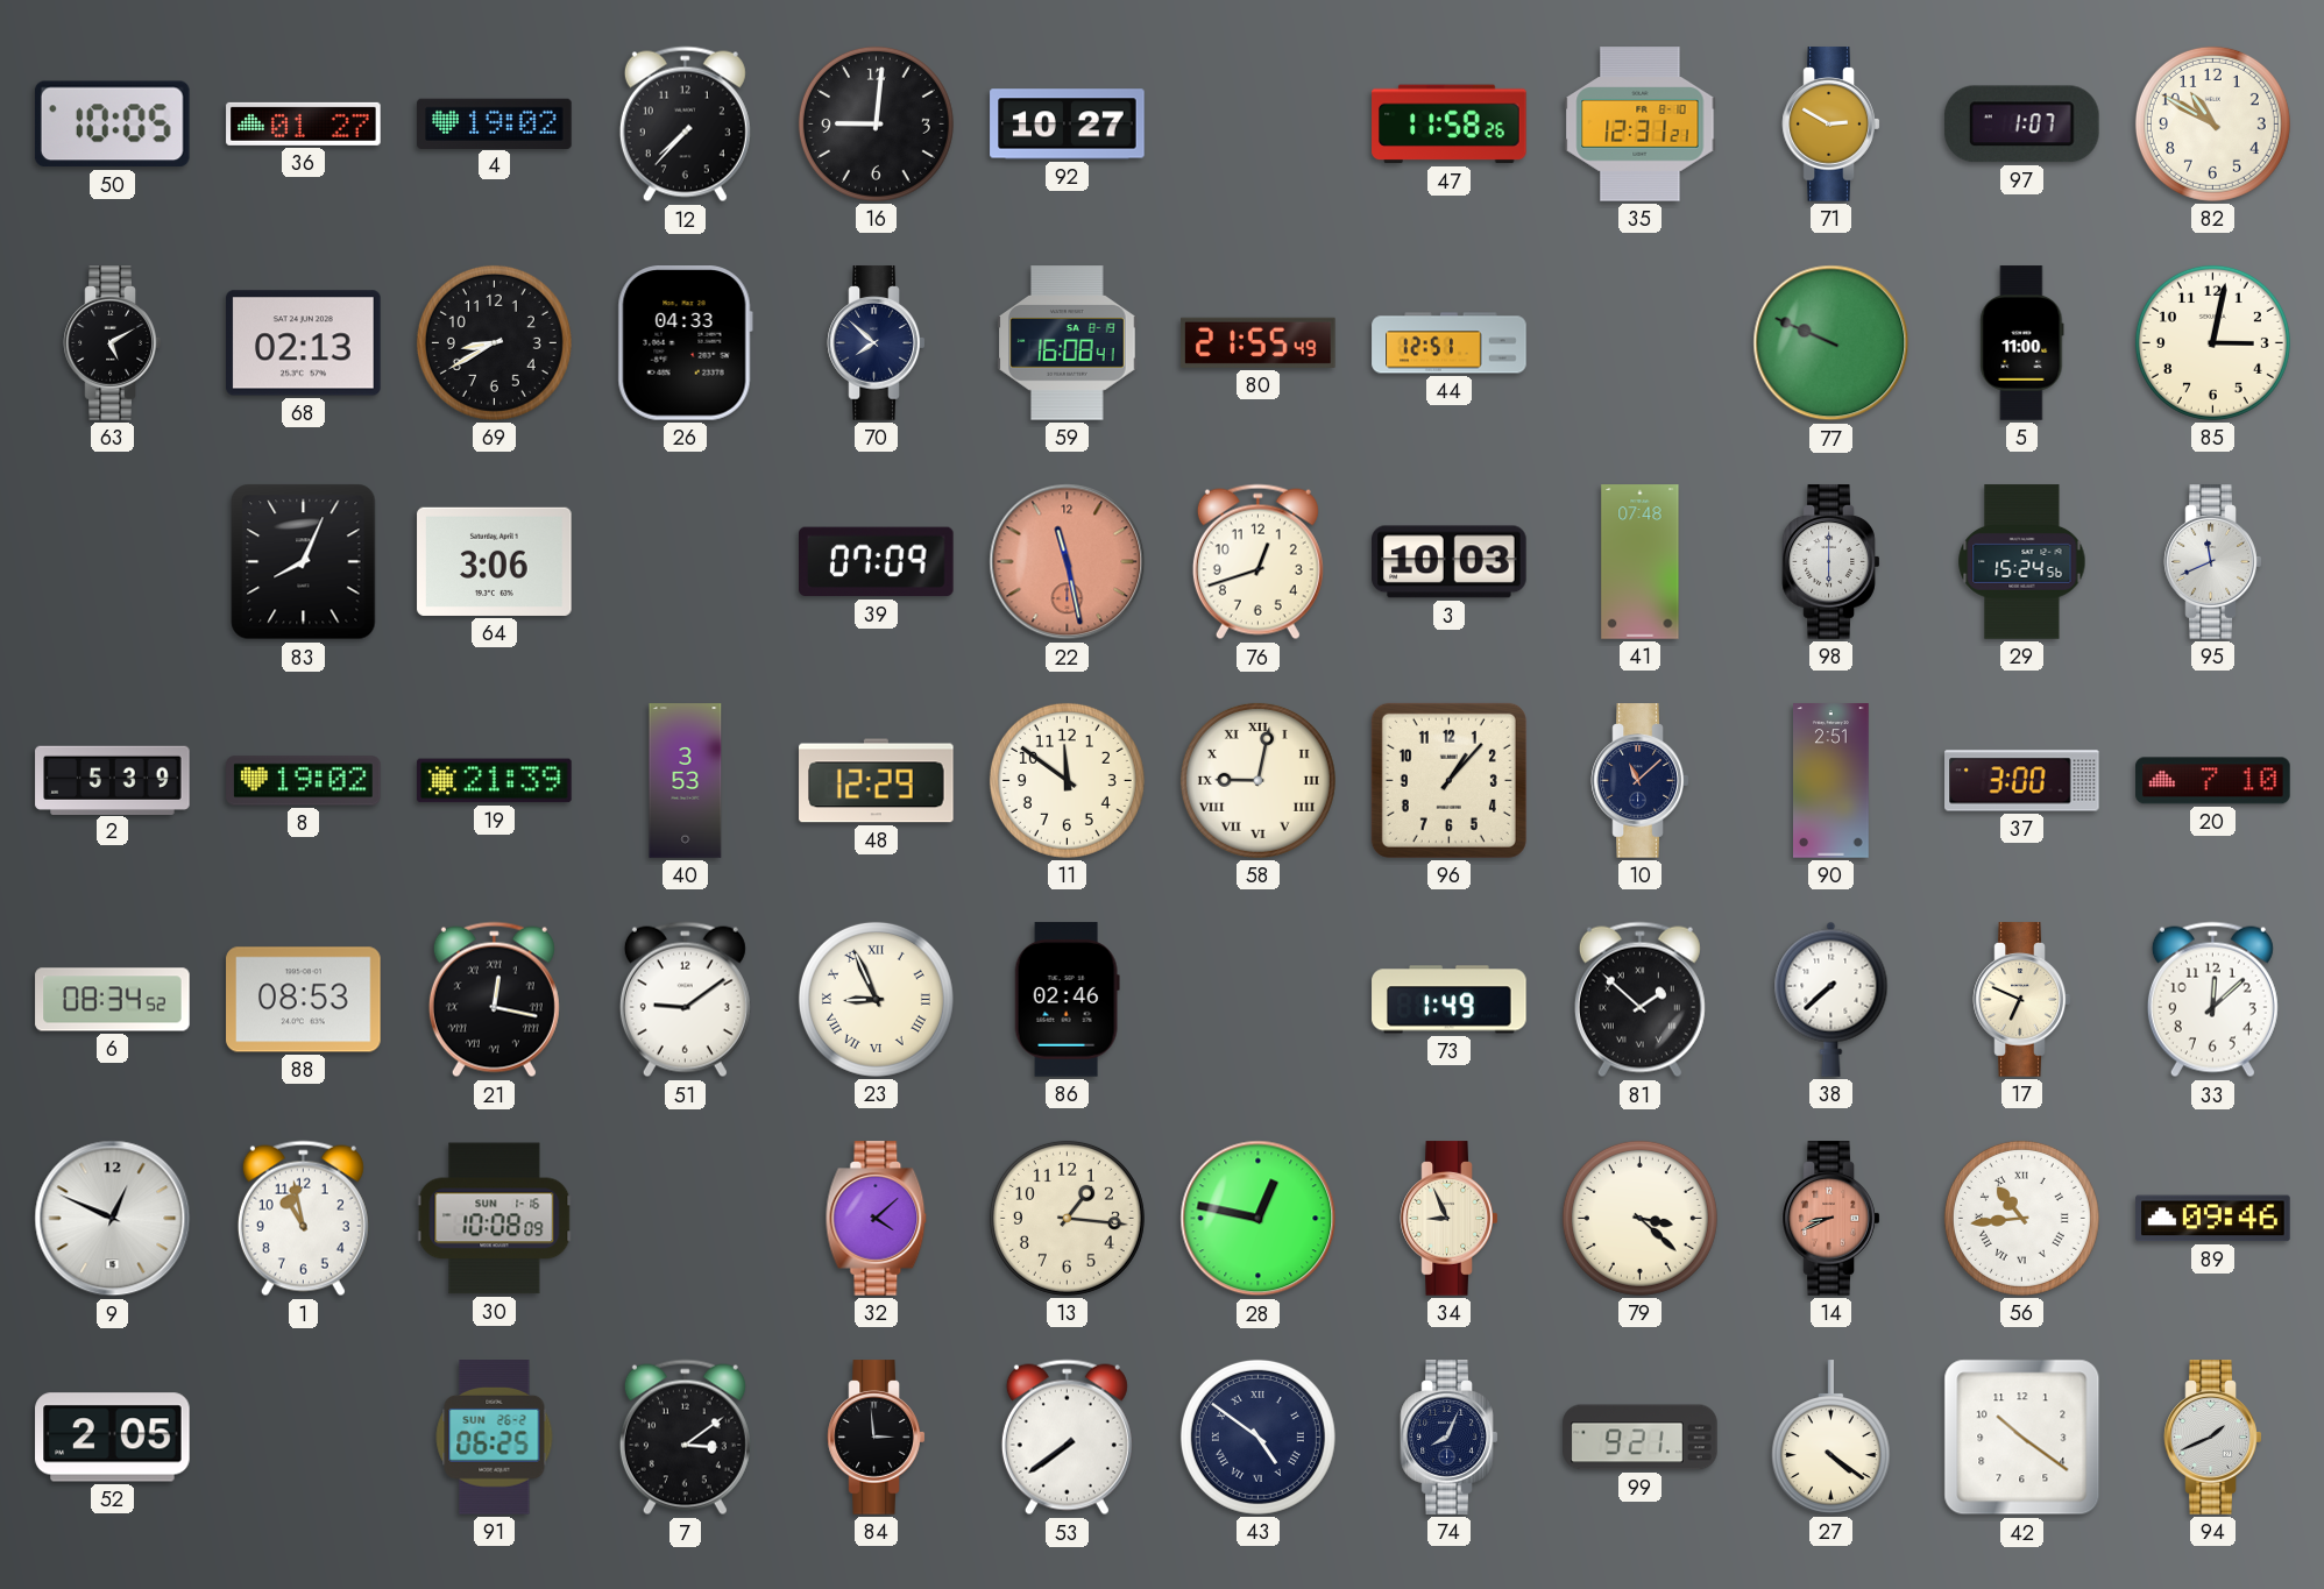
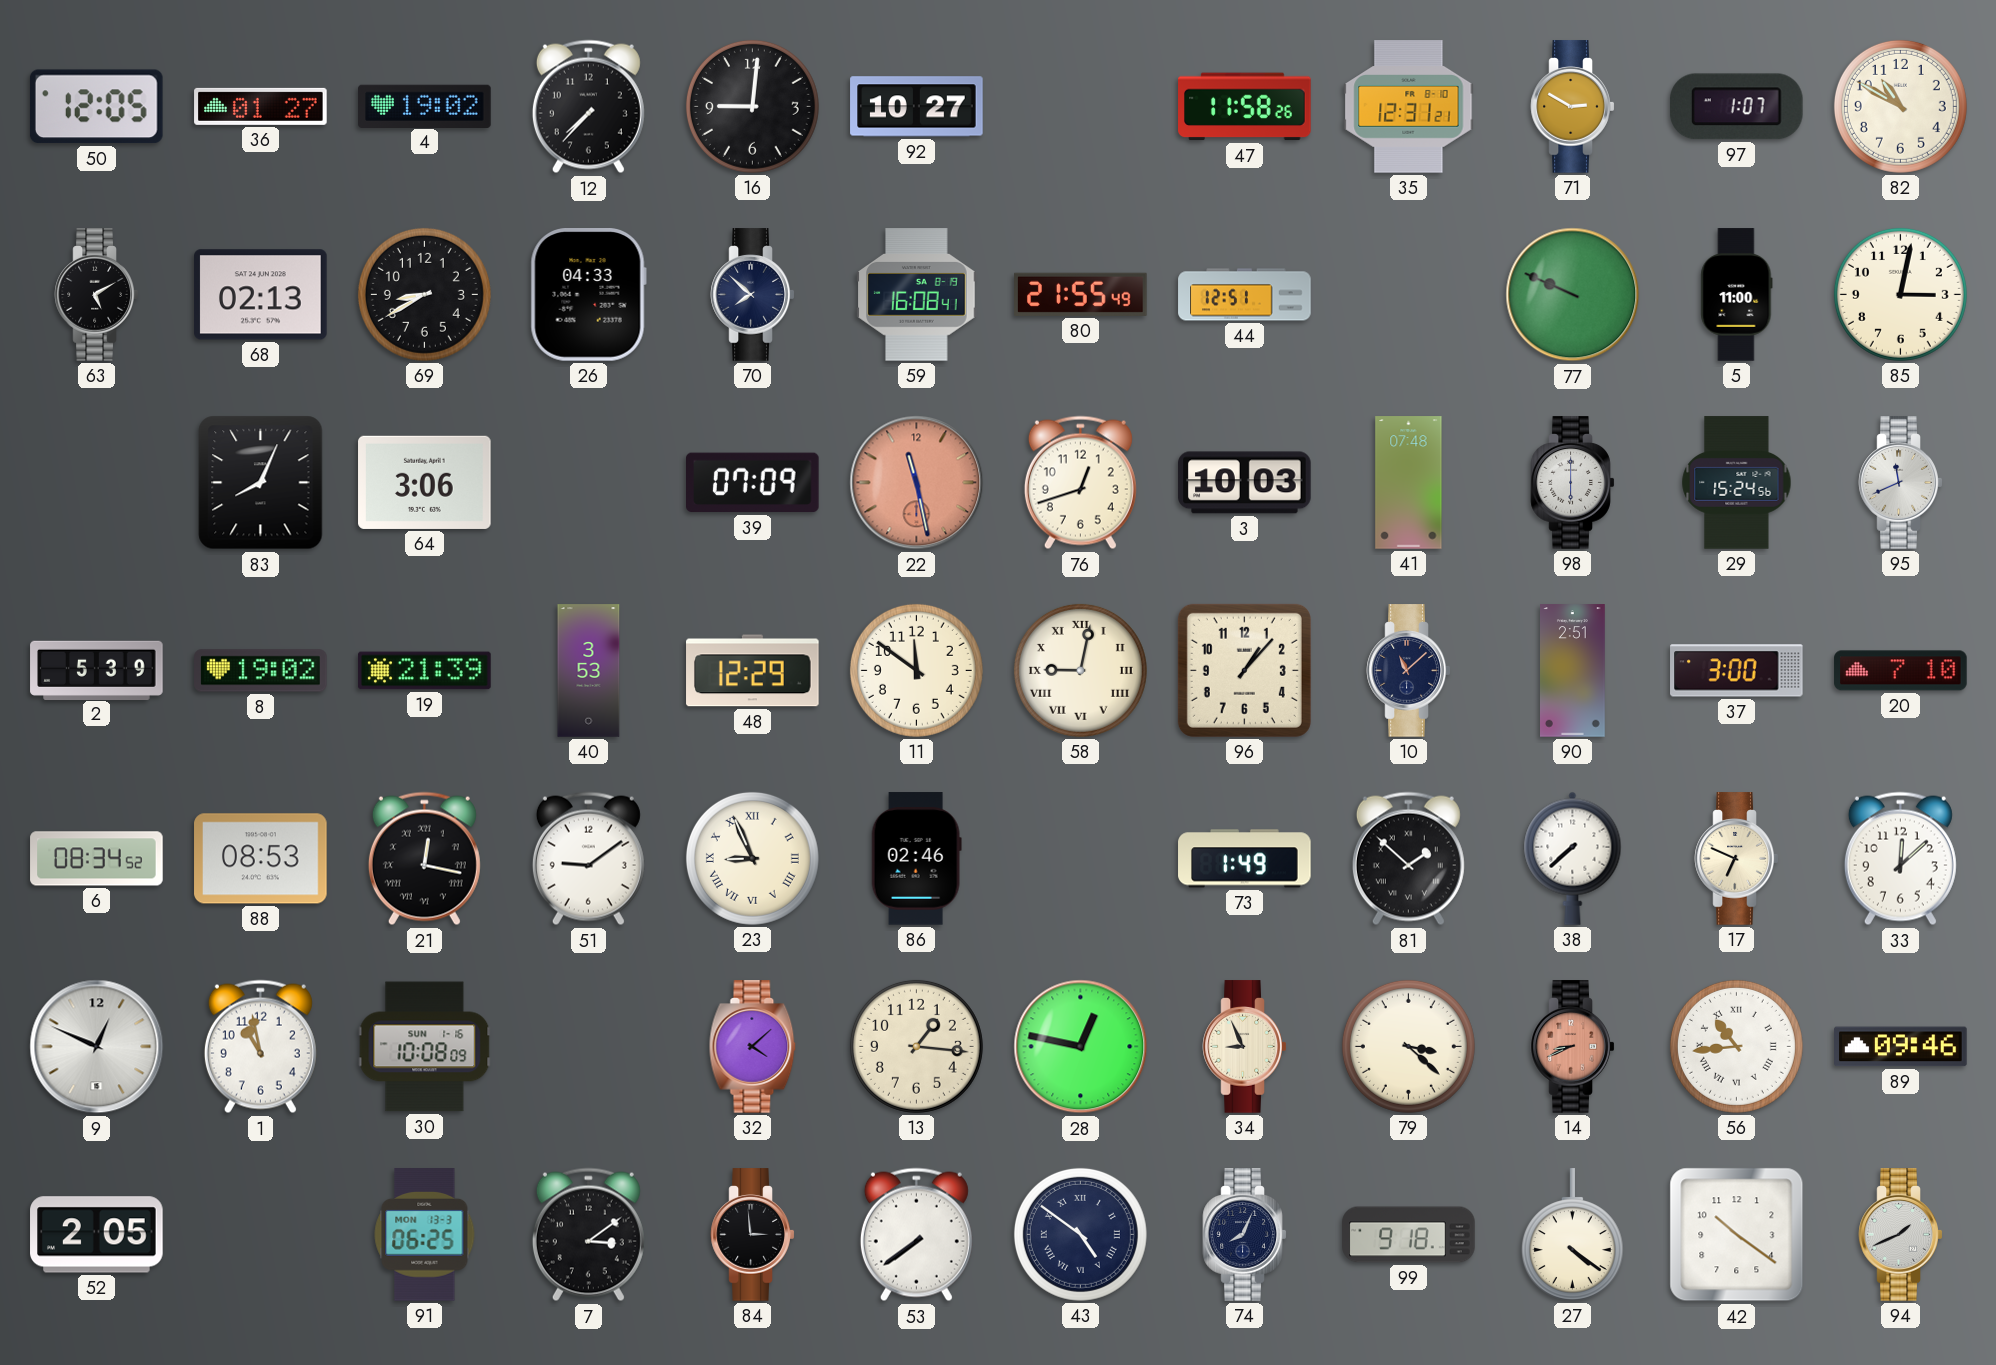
50: 10:05 -> 12:05 (96, 107)
91 date: SUN 26-2 -> MON 13-3 (425, 1235)
99: 9:21 -> 9:18 (1409, 1235)
